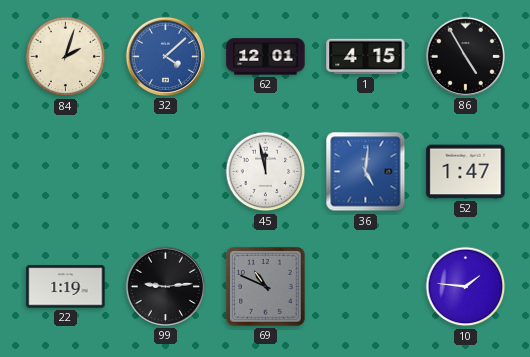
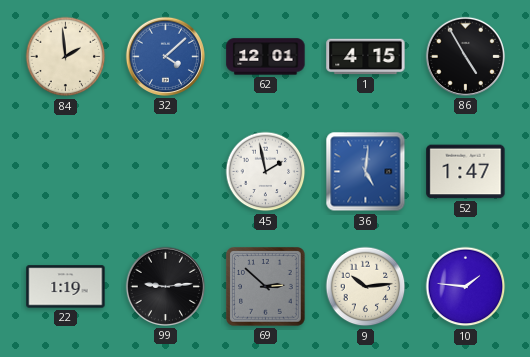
84: 2:03 -> 1:59 (66, 57)
45: 11:58 -> 1:58 (266, 172)
69: 10:49 -> 2:52 (266, 287)
9: none -> 10:14 (366, 287)
